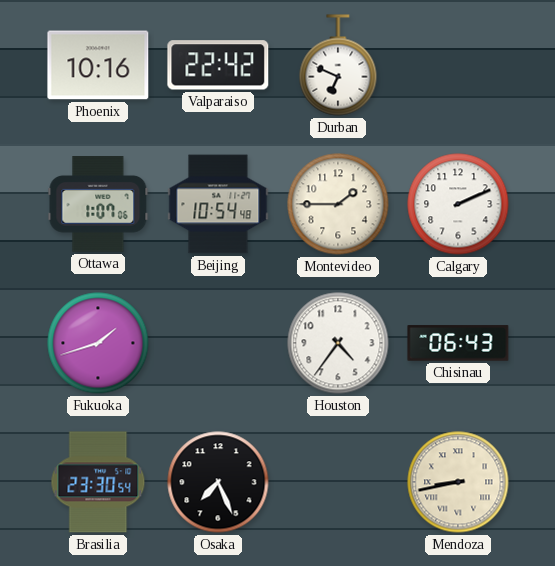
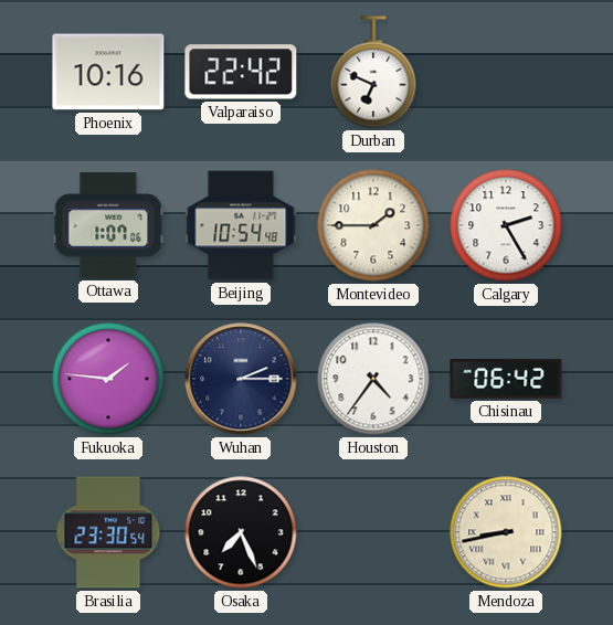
Calgary: 2:11 -> 2:25 (506, 225)
Fukuoka: 1:42 -> 1:46 (108, 379)
Wuhan: none -> 2:15 (241, 379)
Chisinau: 06:43 -> 06:42 (506, 379)
